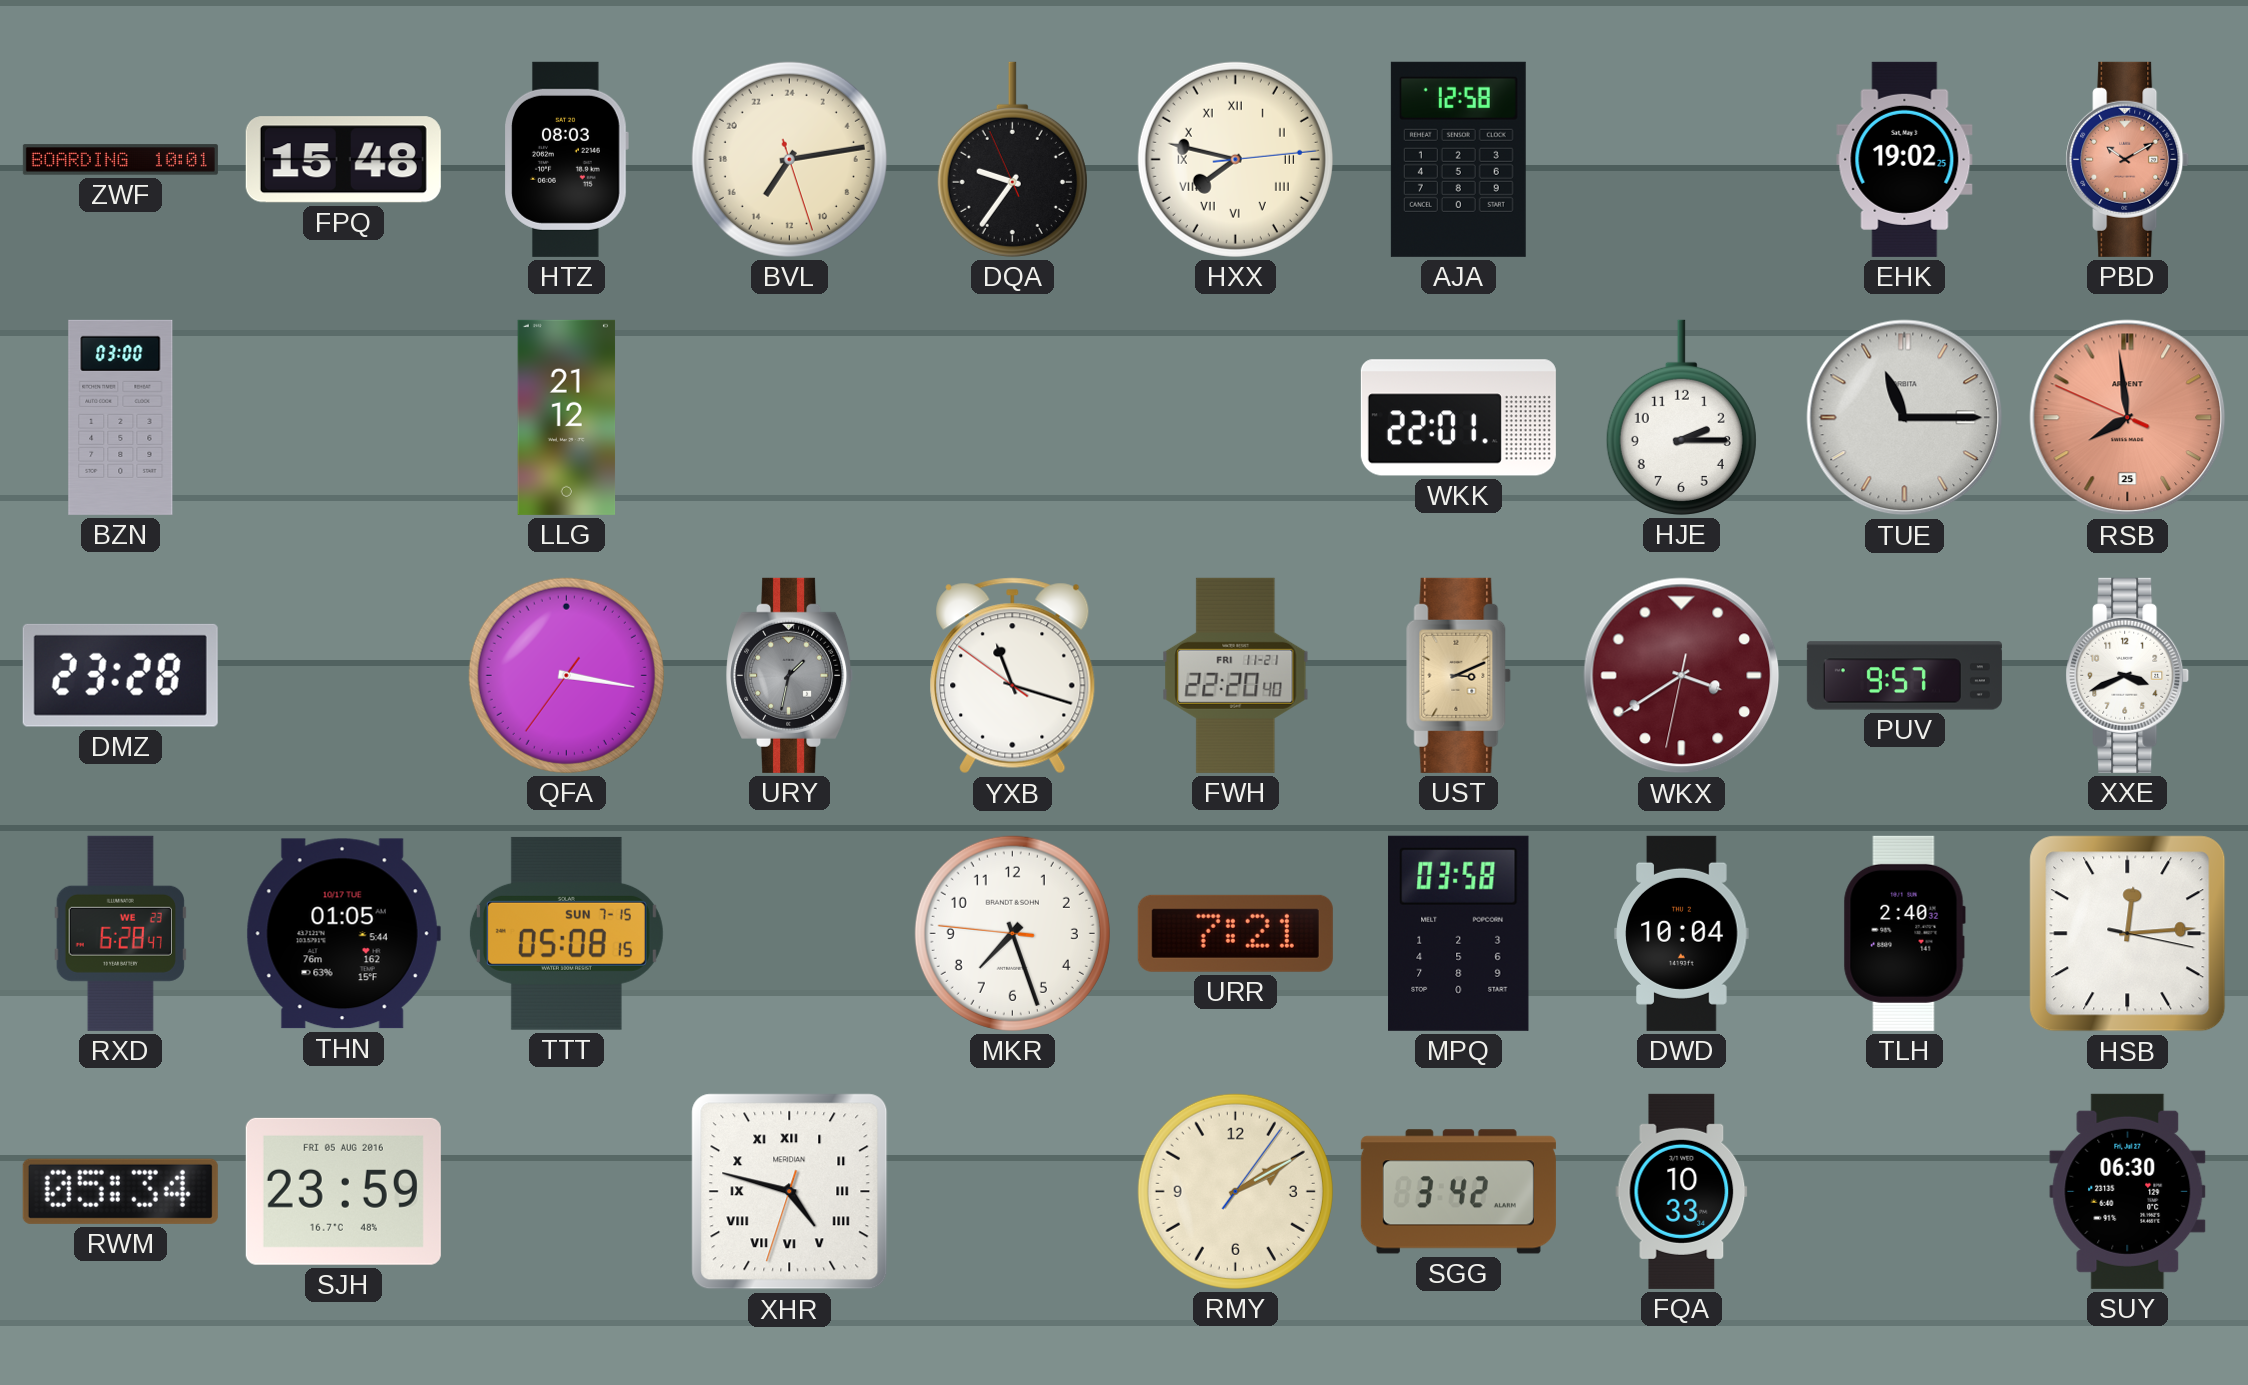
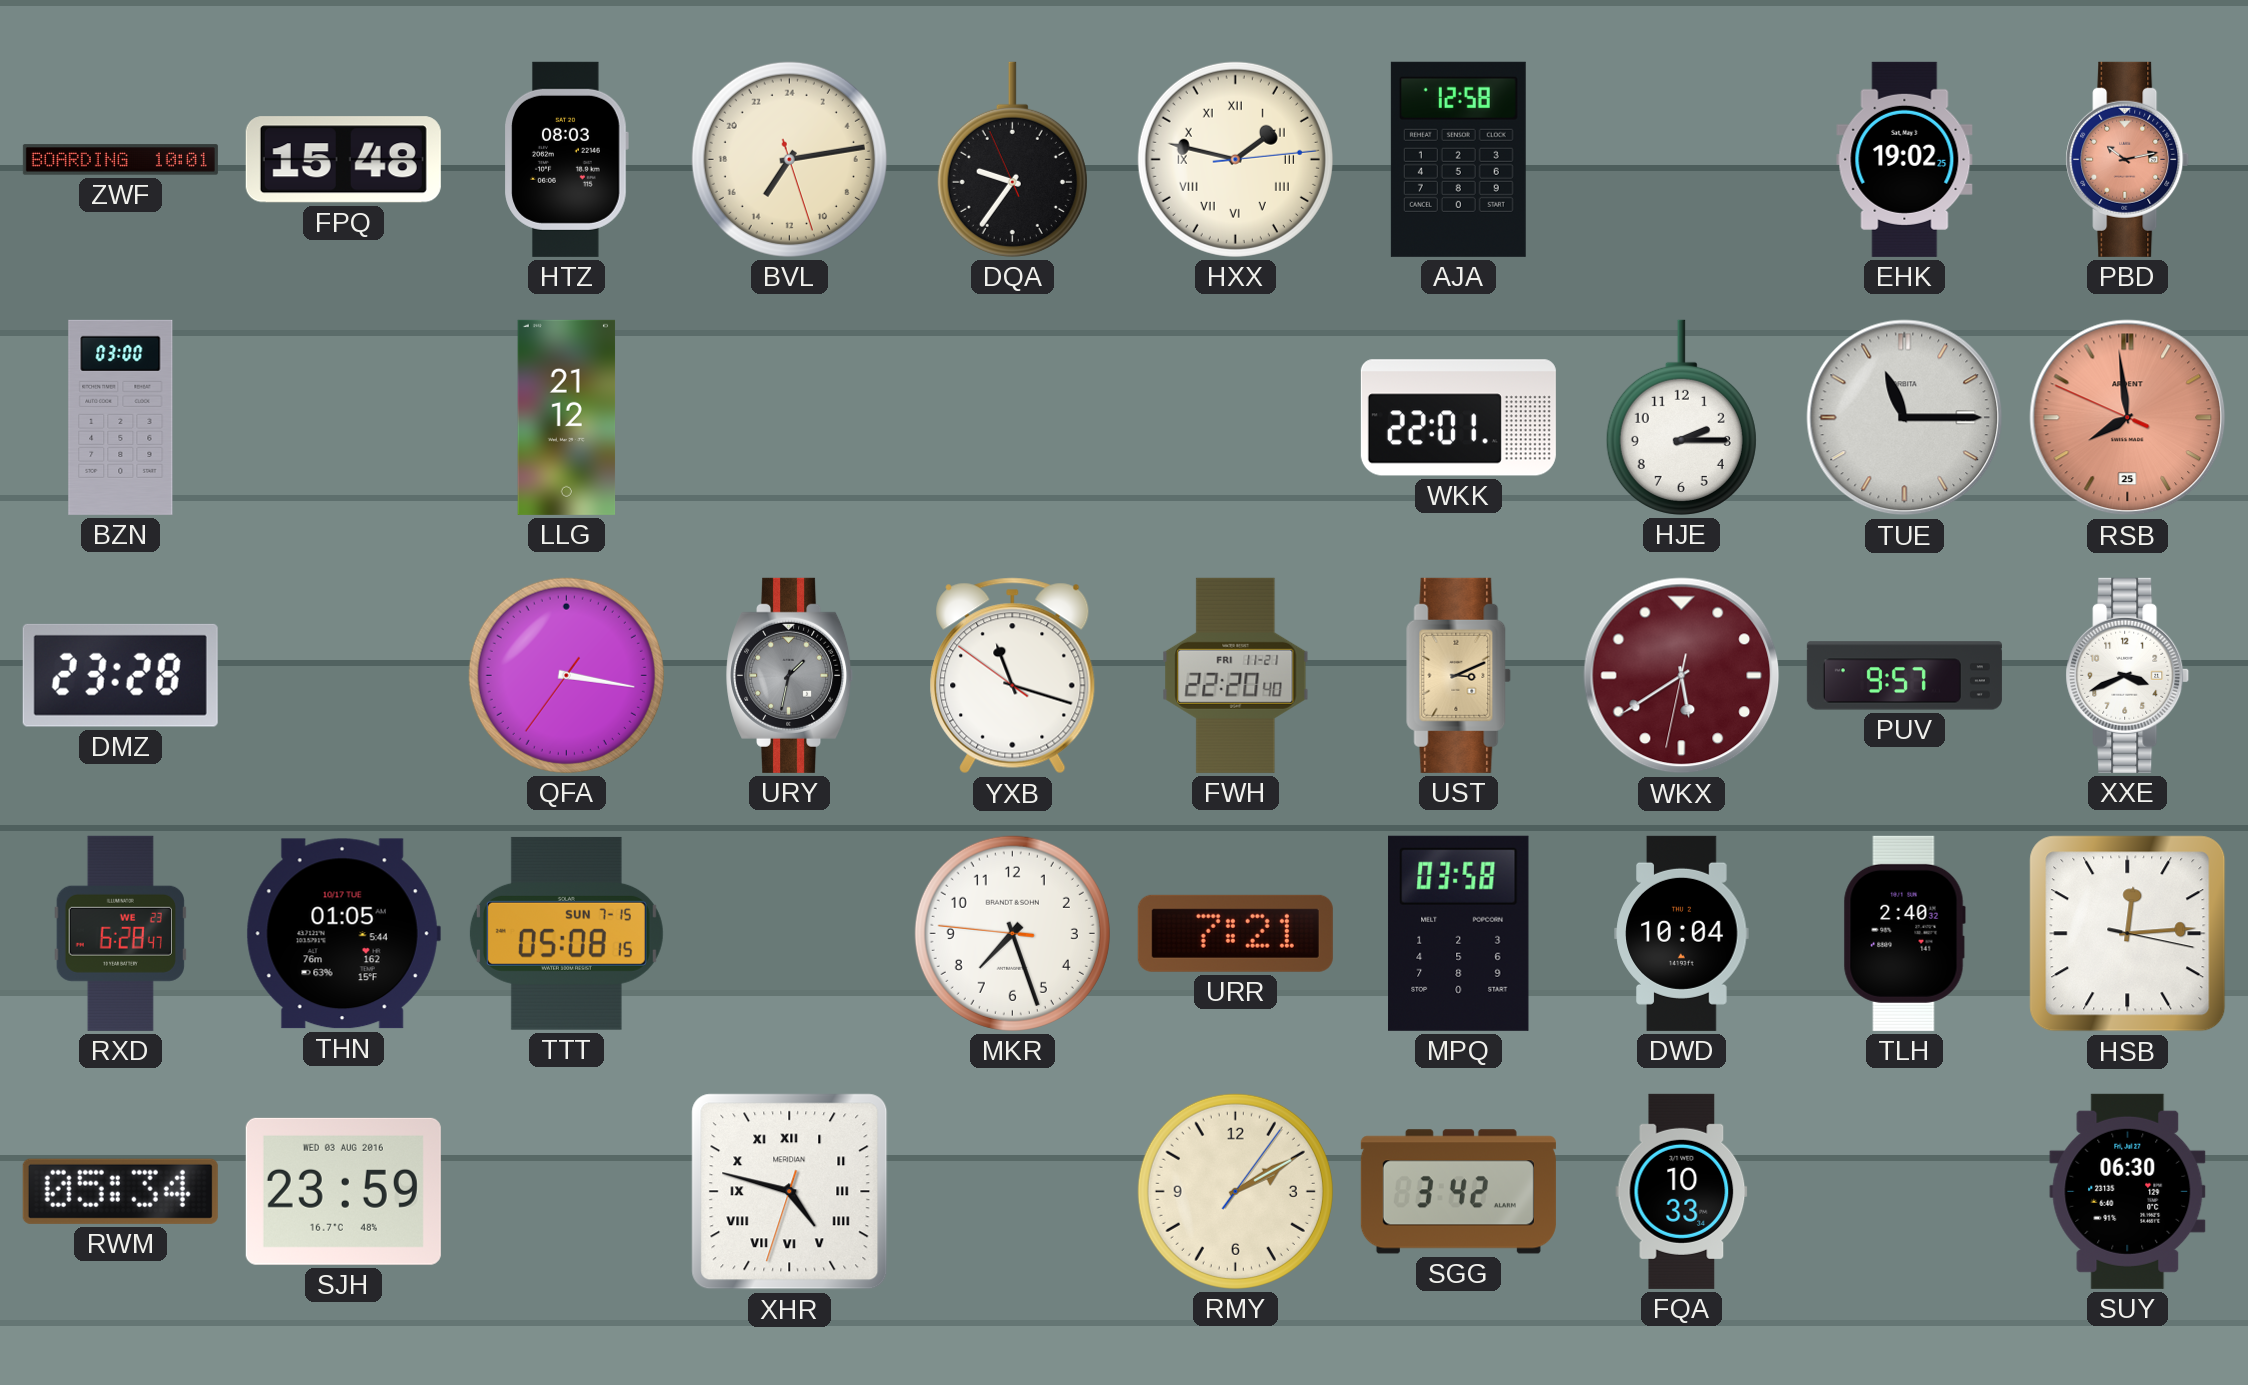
HXX: 7:47 -> 1:47 (1235, 159)
PBD: 10:10 -> 10:13 (2128, 159)
WKX: 3:39 -> 5:39 (1682, 676)
SJH date: FRI 05 AUG 2016 -> WED 03 AUG 2016 (343, 1191)
